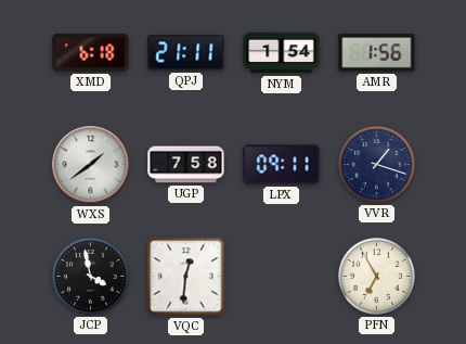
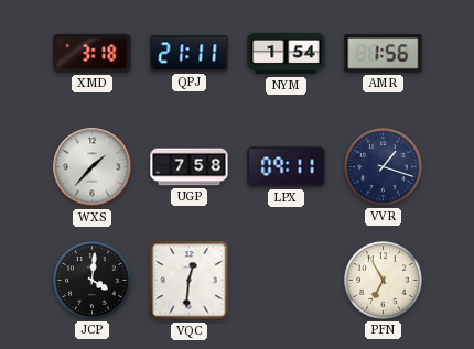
XMD: 6:18 -> 3:18 (93, 53)
WXS: 1:39 -> 1:37 (93, 167)
JCP: 3:58 -> 4:01 (93, 281)
